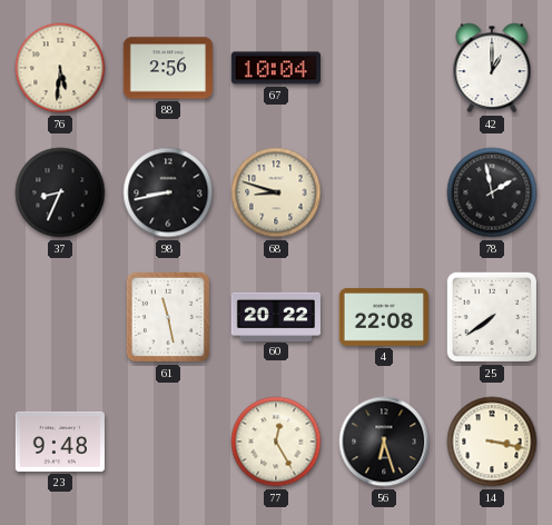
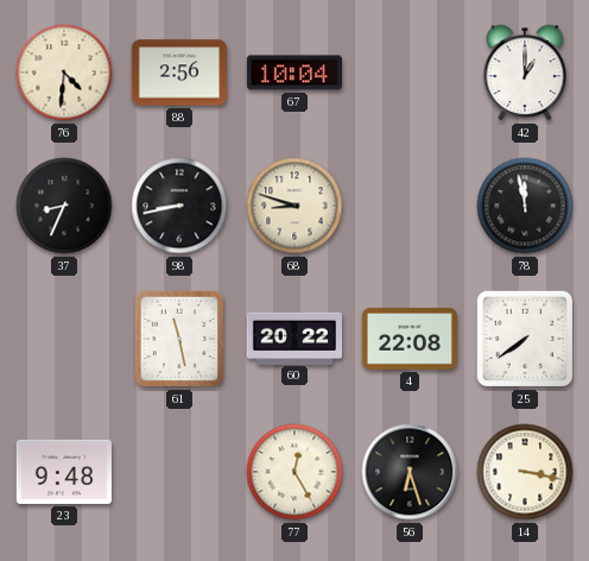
76: 5:31 -> 4:31 (64, 73)
78: 1:58 -> 11:58 (525, 206)
